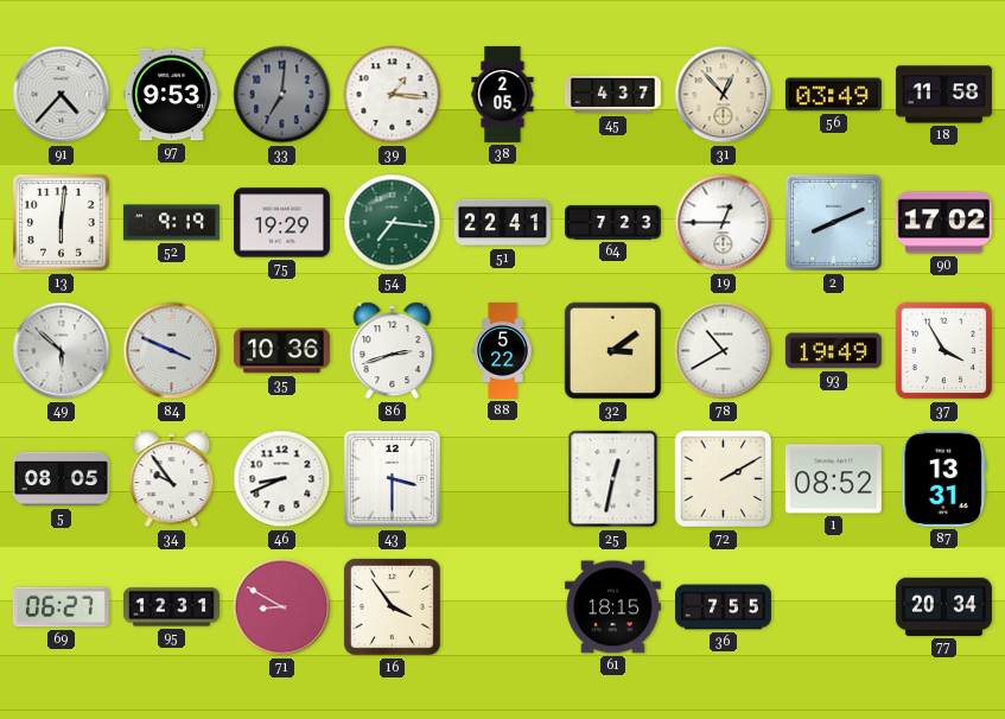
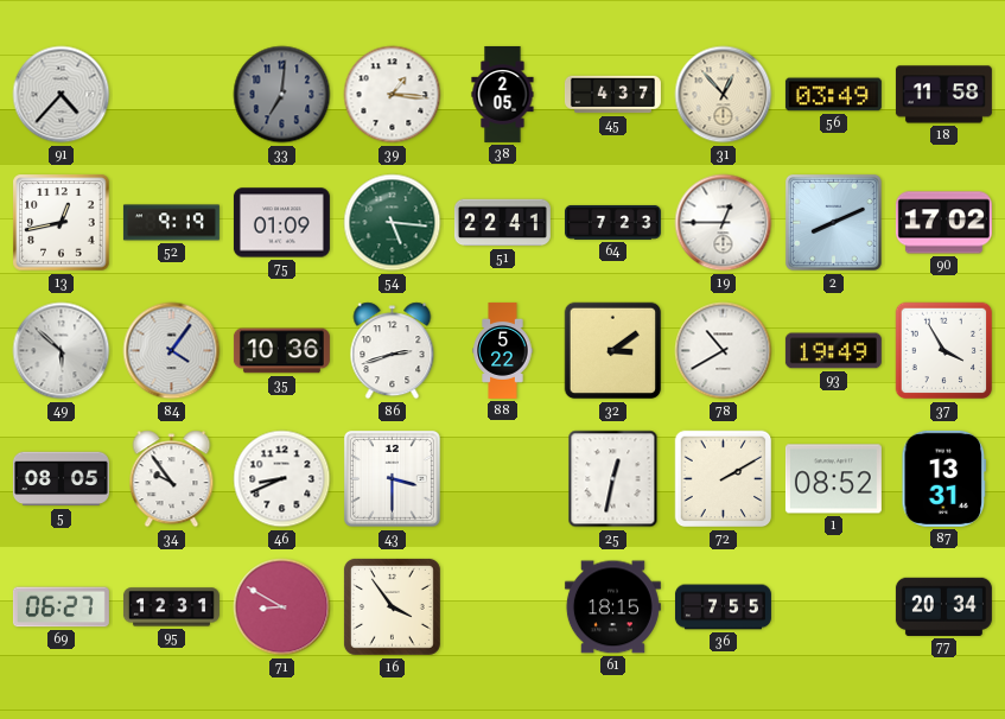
97: 9:53 -> none (171, 95)
13: 6:01 -> 12:43 (62, 223)
75: 19:29 -> 01:09 (281, 223)
54: 7:16 -> 5:16 (393, 223)
84: 3:49 -> 4:06 (172, 351)
